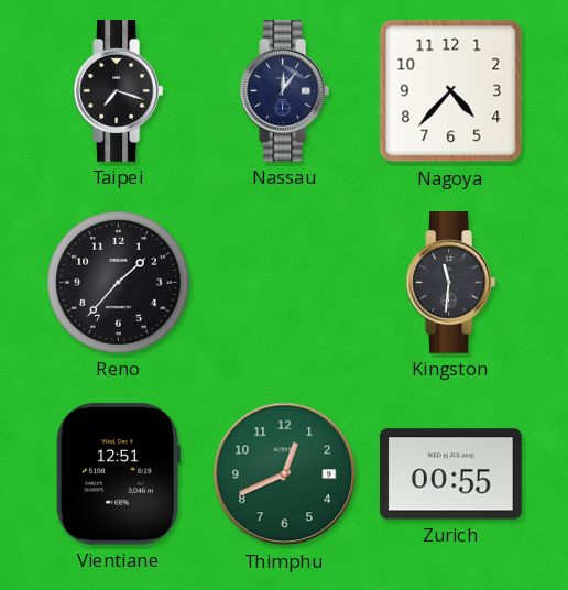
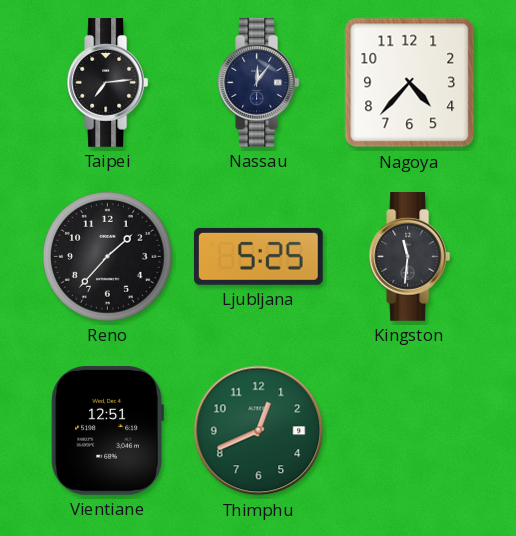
Taipei: 7:18 -> 7:14 (108, 83)
Ljubljana: none -> 5:25 (258, 256)
Zurich: 00:55 -> none (450, 474)
